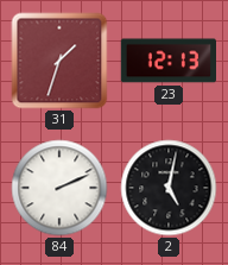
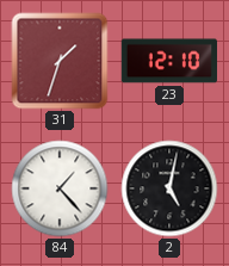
23: 12:13 -> 12:10 (168, 61)
84: 2:11 -> 1:23 (60, 188)
